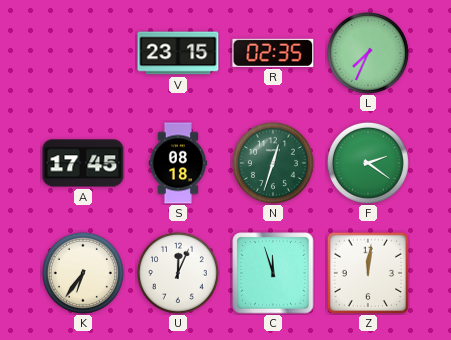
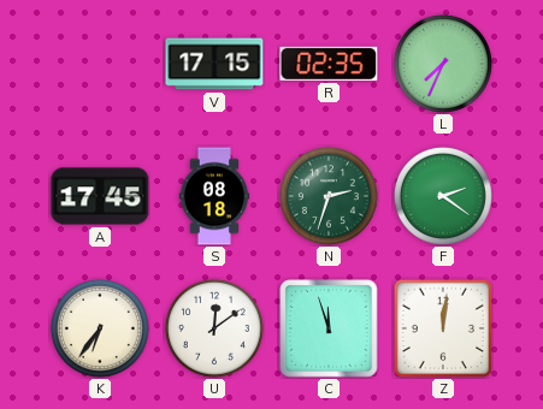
V: 23:15 -> 17:15 (214, 64)
N: 12:33 -> 2:33 (329, 196)
U: 12:04 -> 12:09 (214, 328)
